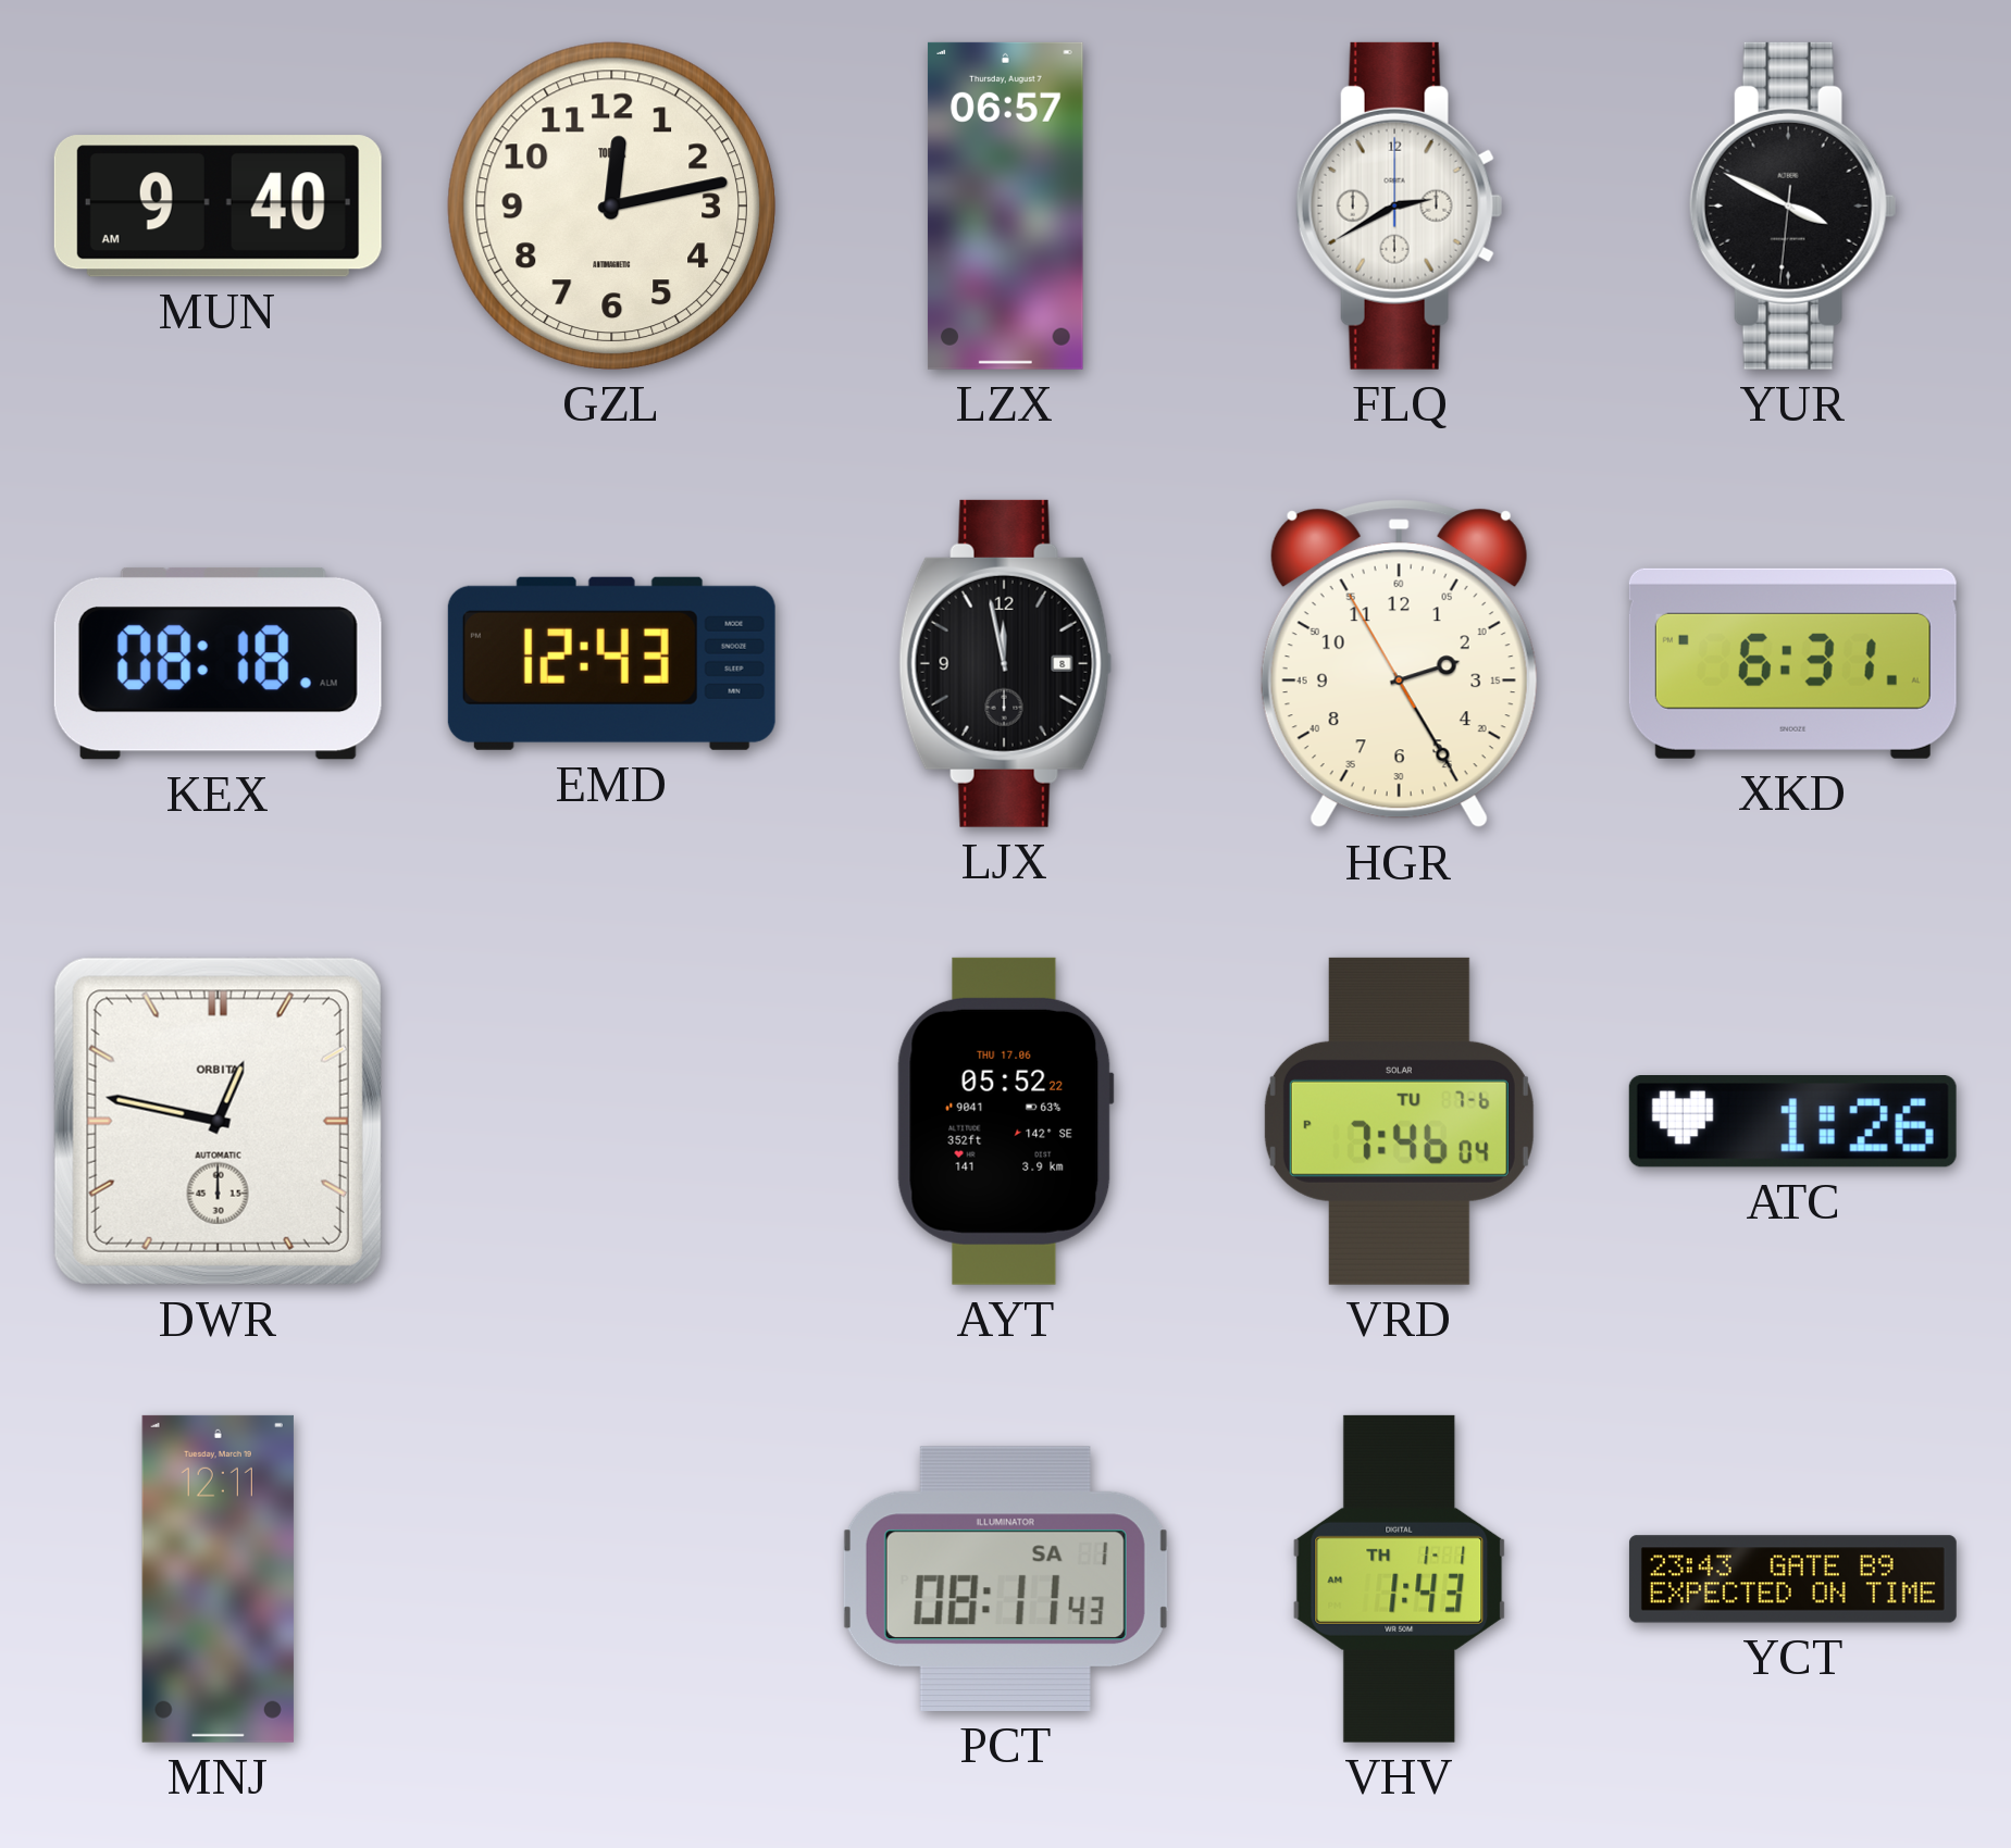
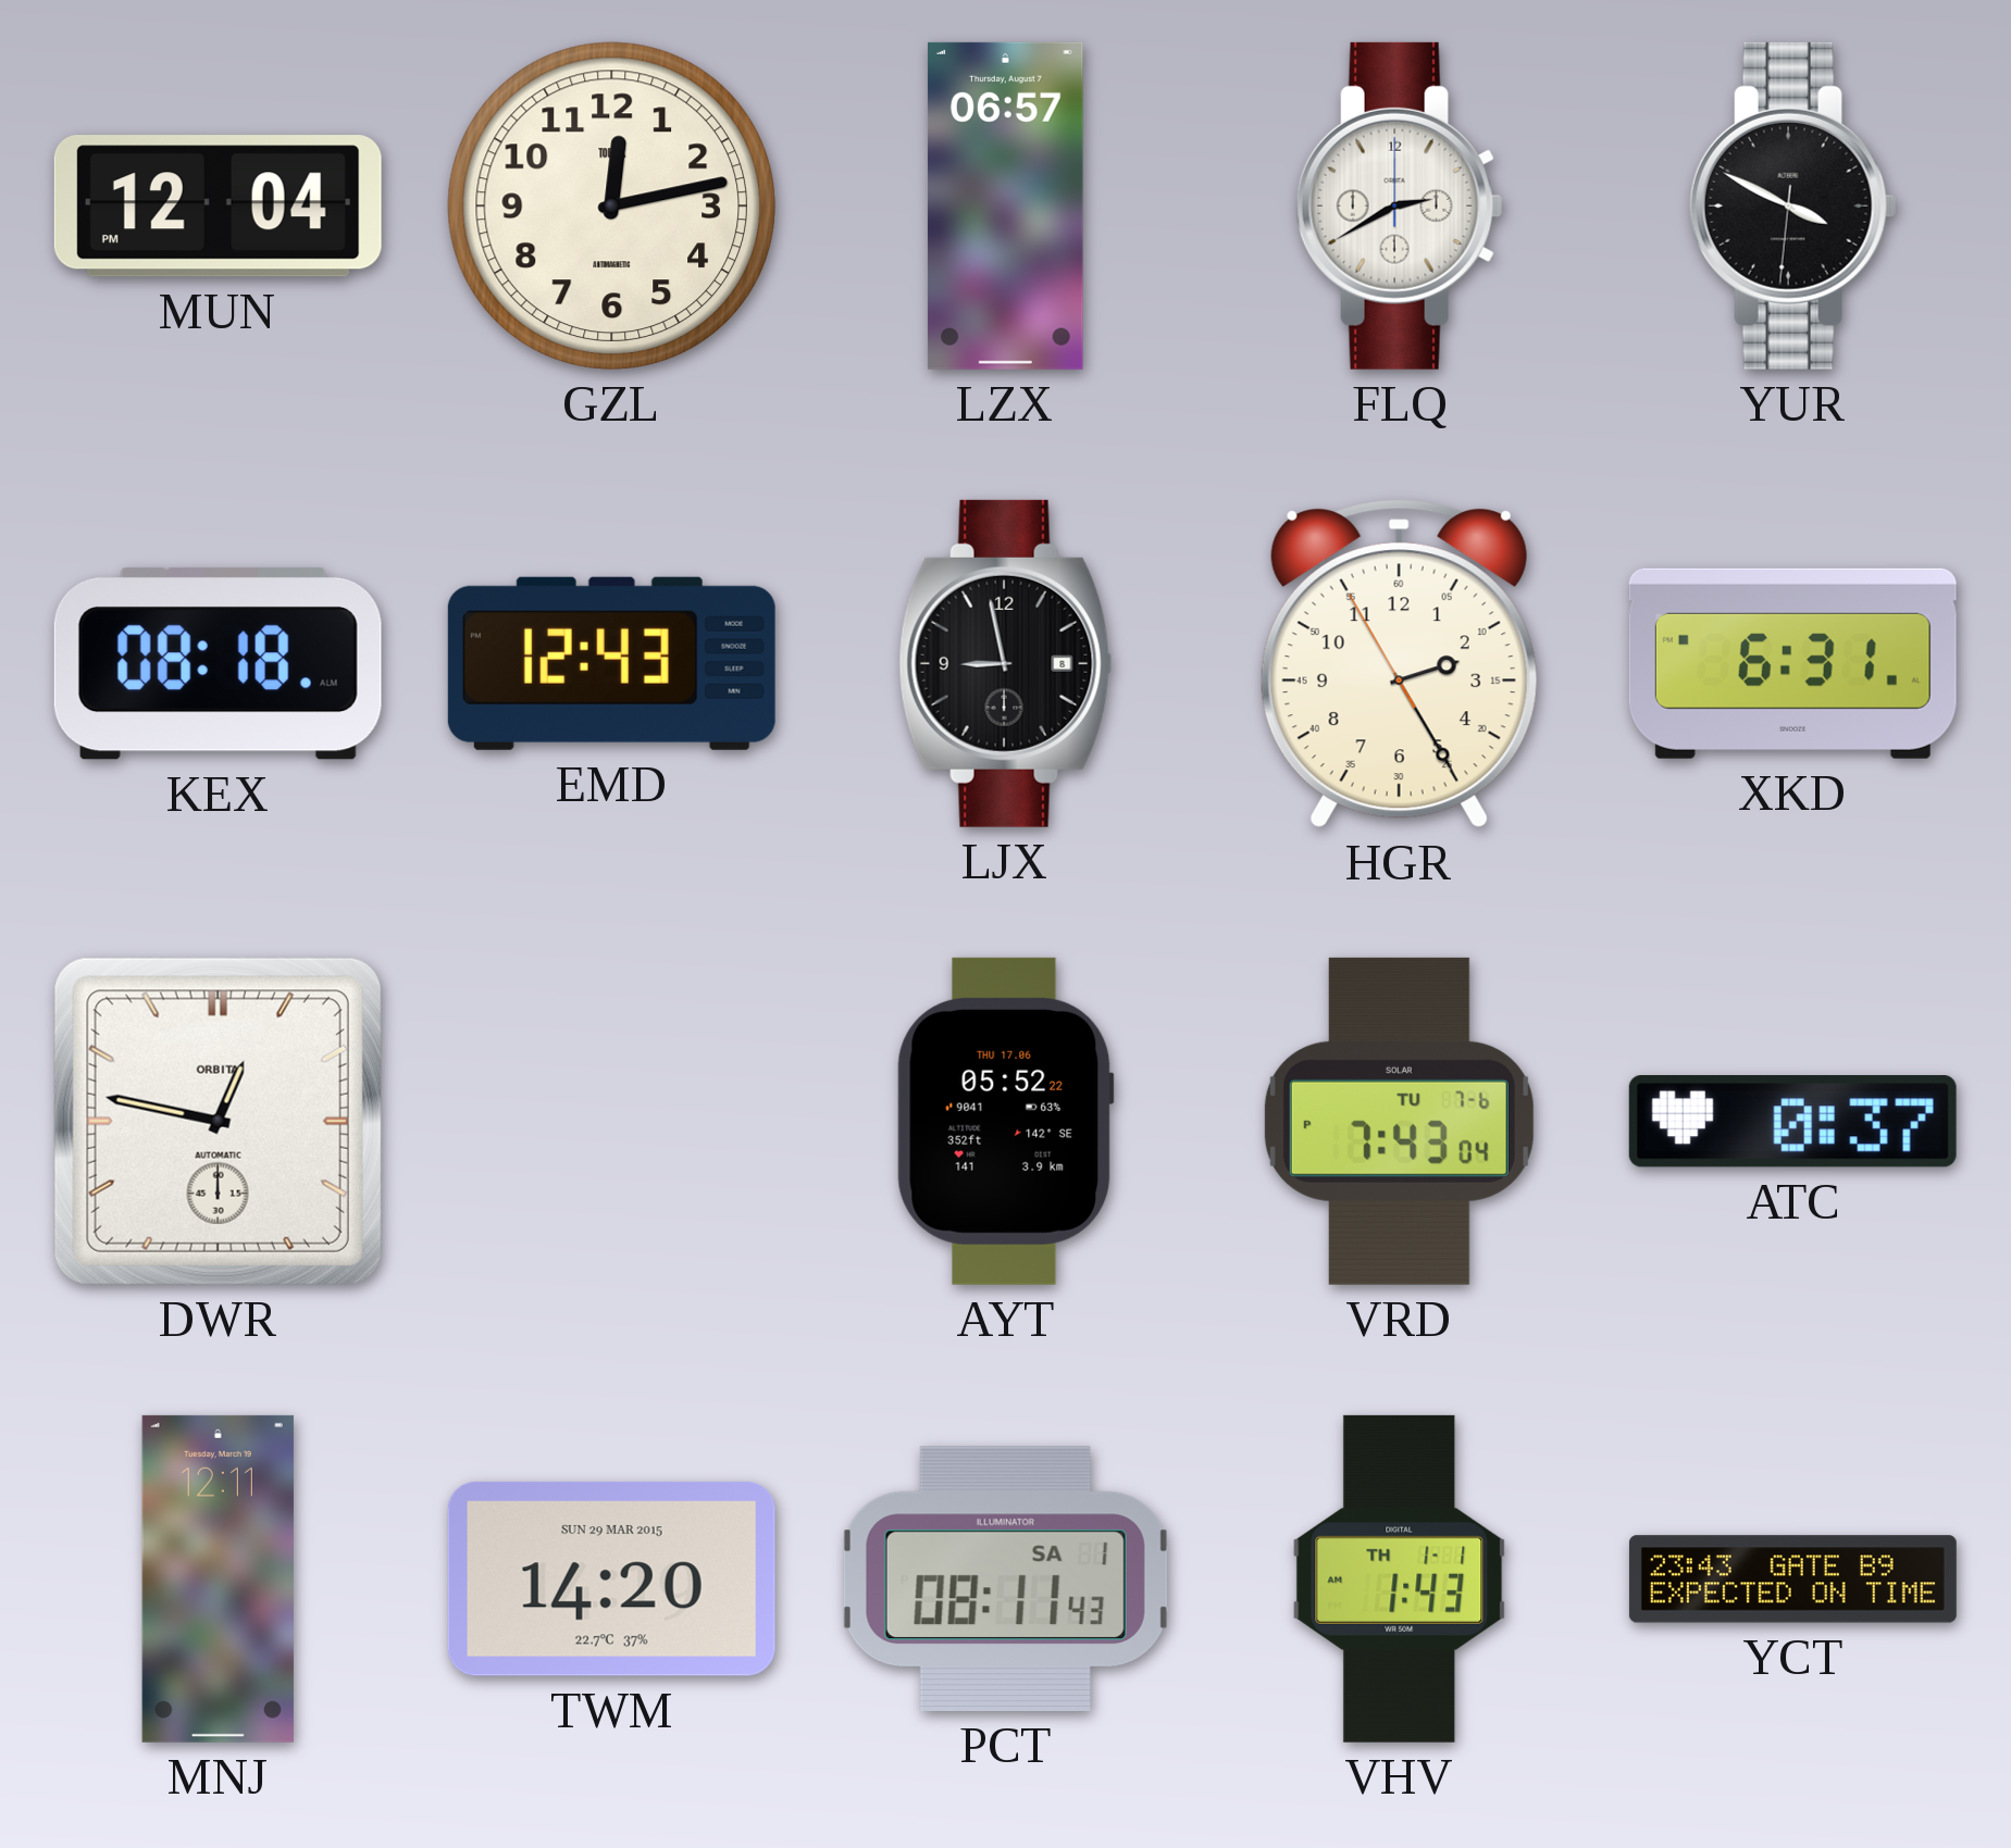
MUN: 9:40 -> 12:04 (218, 207)
LJX: 11:58 -> 8:58 (1006, 663)
VRD: 7:46 -> 7:43 (1399, 1121)
ATC: 1:26 -> 0:37 (1792, 1122)
TWM: none -> 14:20 (611, 1578)
